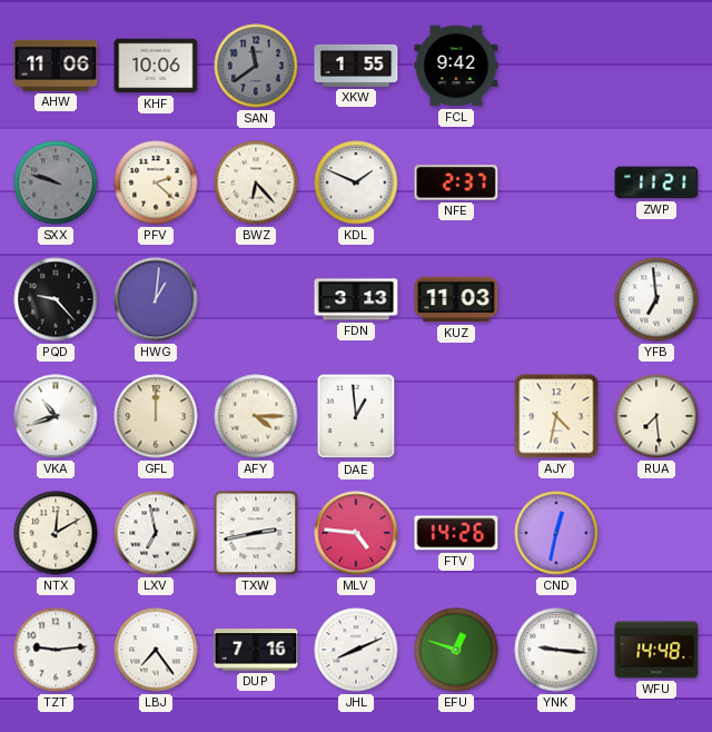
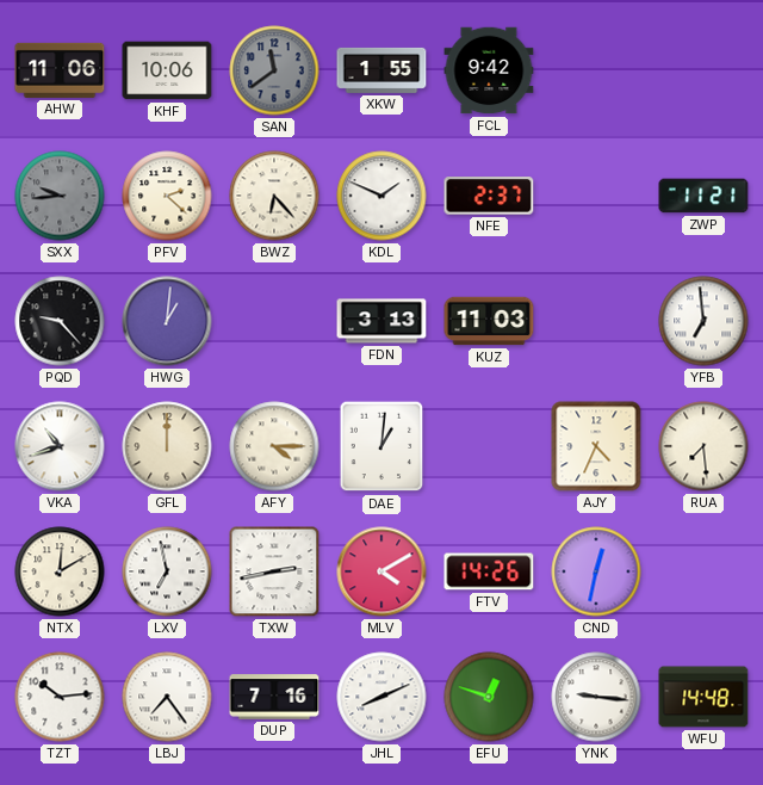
SXX: 9:48 -> 9:44 (60, 196)
DAE: 12:59 -> 1:01 (381, 446)
AJY: 4:32 -> 4:34 (596, 446)
MLV: 4:46 -> 4:10 (381, 571)
TZT: 9:14 -> 10:14 (60, 697)
